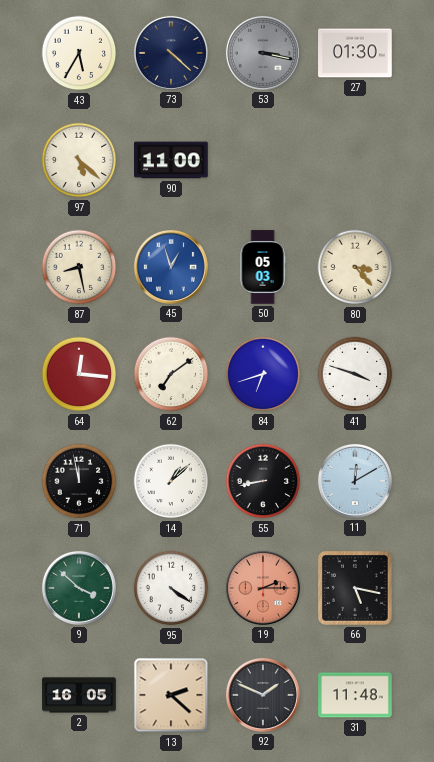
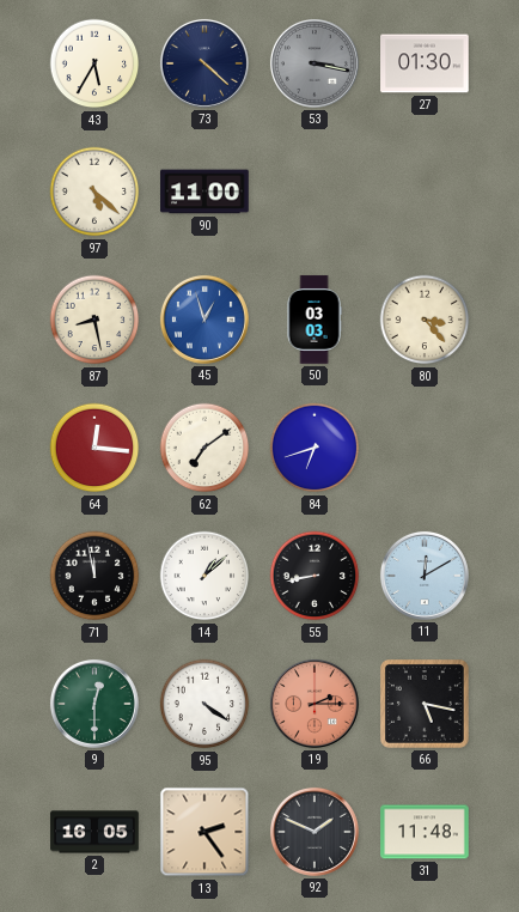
50: 05:03 -> 03:03 (315, 320)
41: 3:48 -> none (355, 374)
9: 3:52 -> 12:30 (94, 704)
13: 2:22 -> 2:24 (204, 832)
